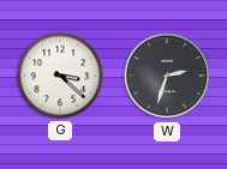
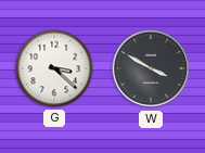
W: 2:33 -> 3:50 (151, 68)
